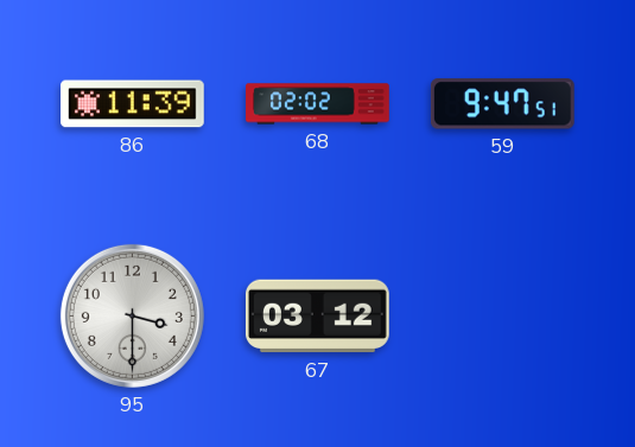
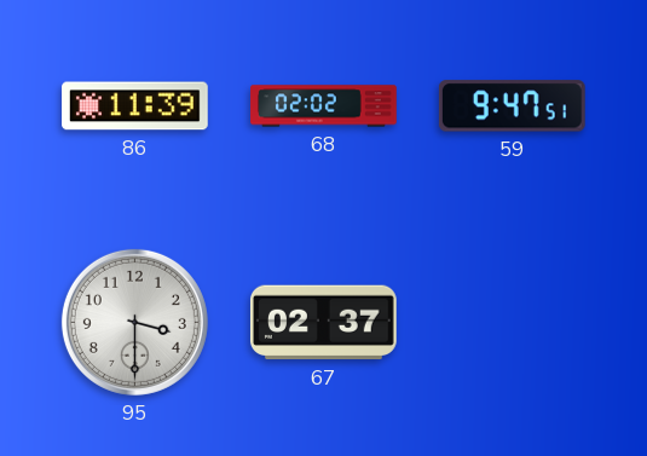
67: 03:12 -> 02:37 (324, 323)
